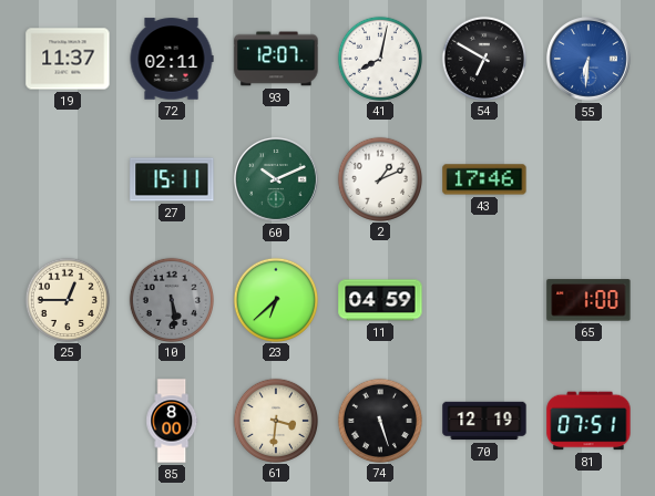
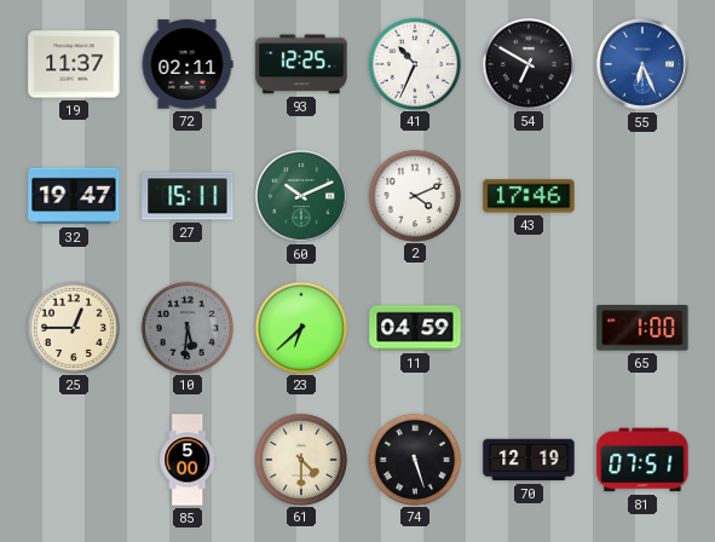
93: 12:07 -> 12:25 (301, 64)
41: 8:02 -> 10:34 (414, 63)
55: 6:31 -> 6:26 (644, 65)
32: none -> 19:47 (74, 196)
2: 1:11 -> 4:11 (414, 195)
10: 5:29 -> 5:31 (186, 327)
85: 8:00 -> 5:00 (188, 460)
61: 3:31 -> 4:30 (300, 459)
